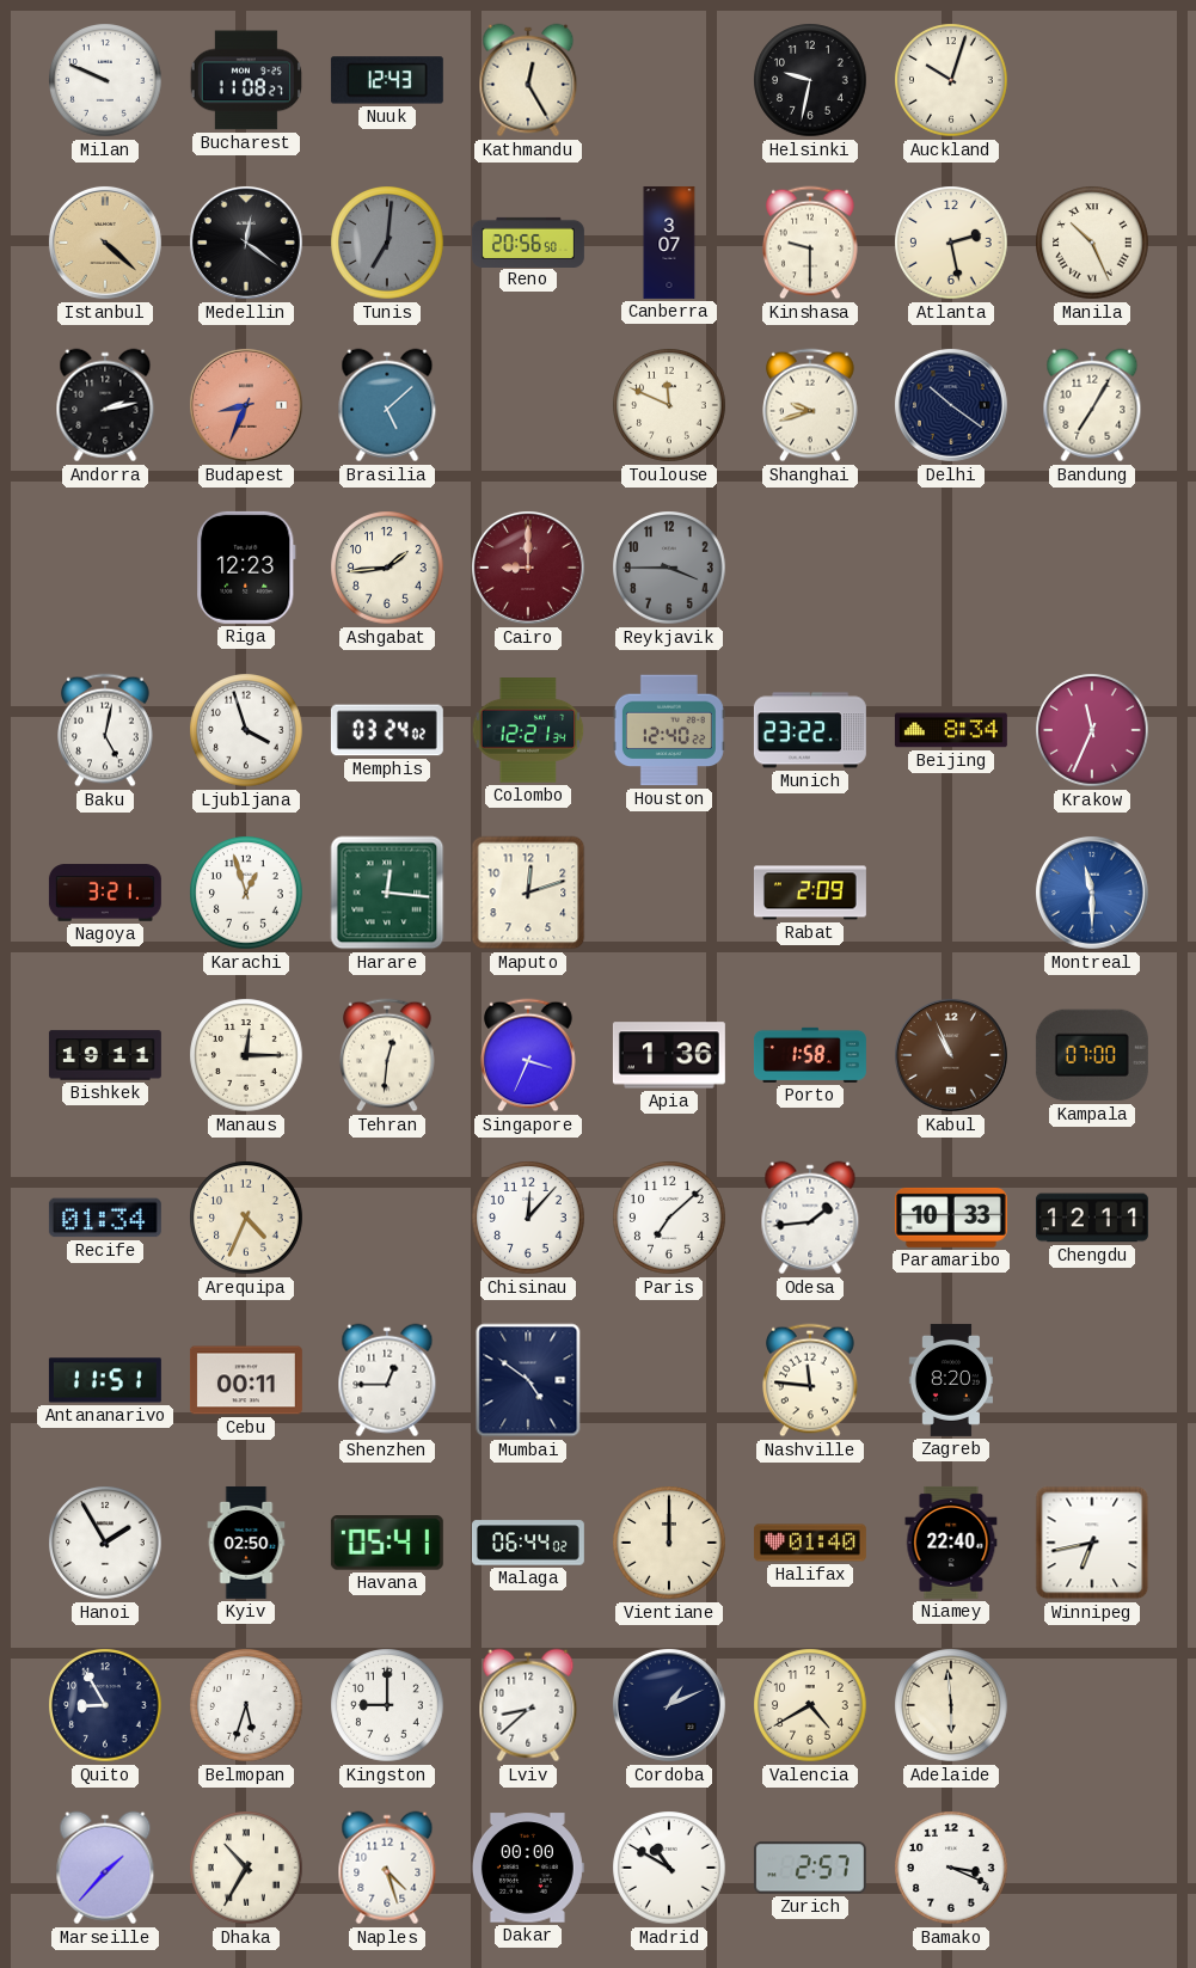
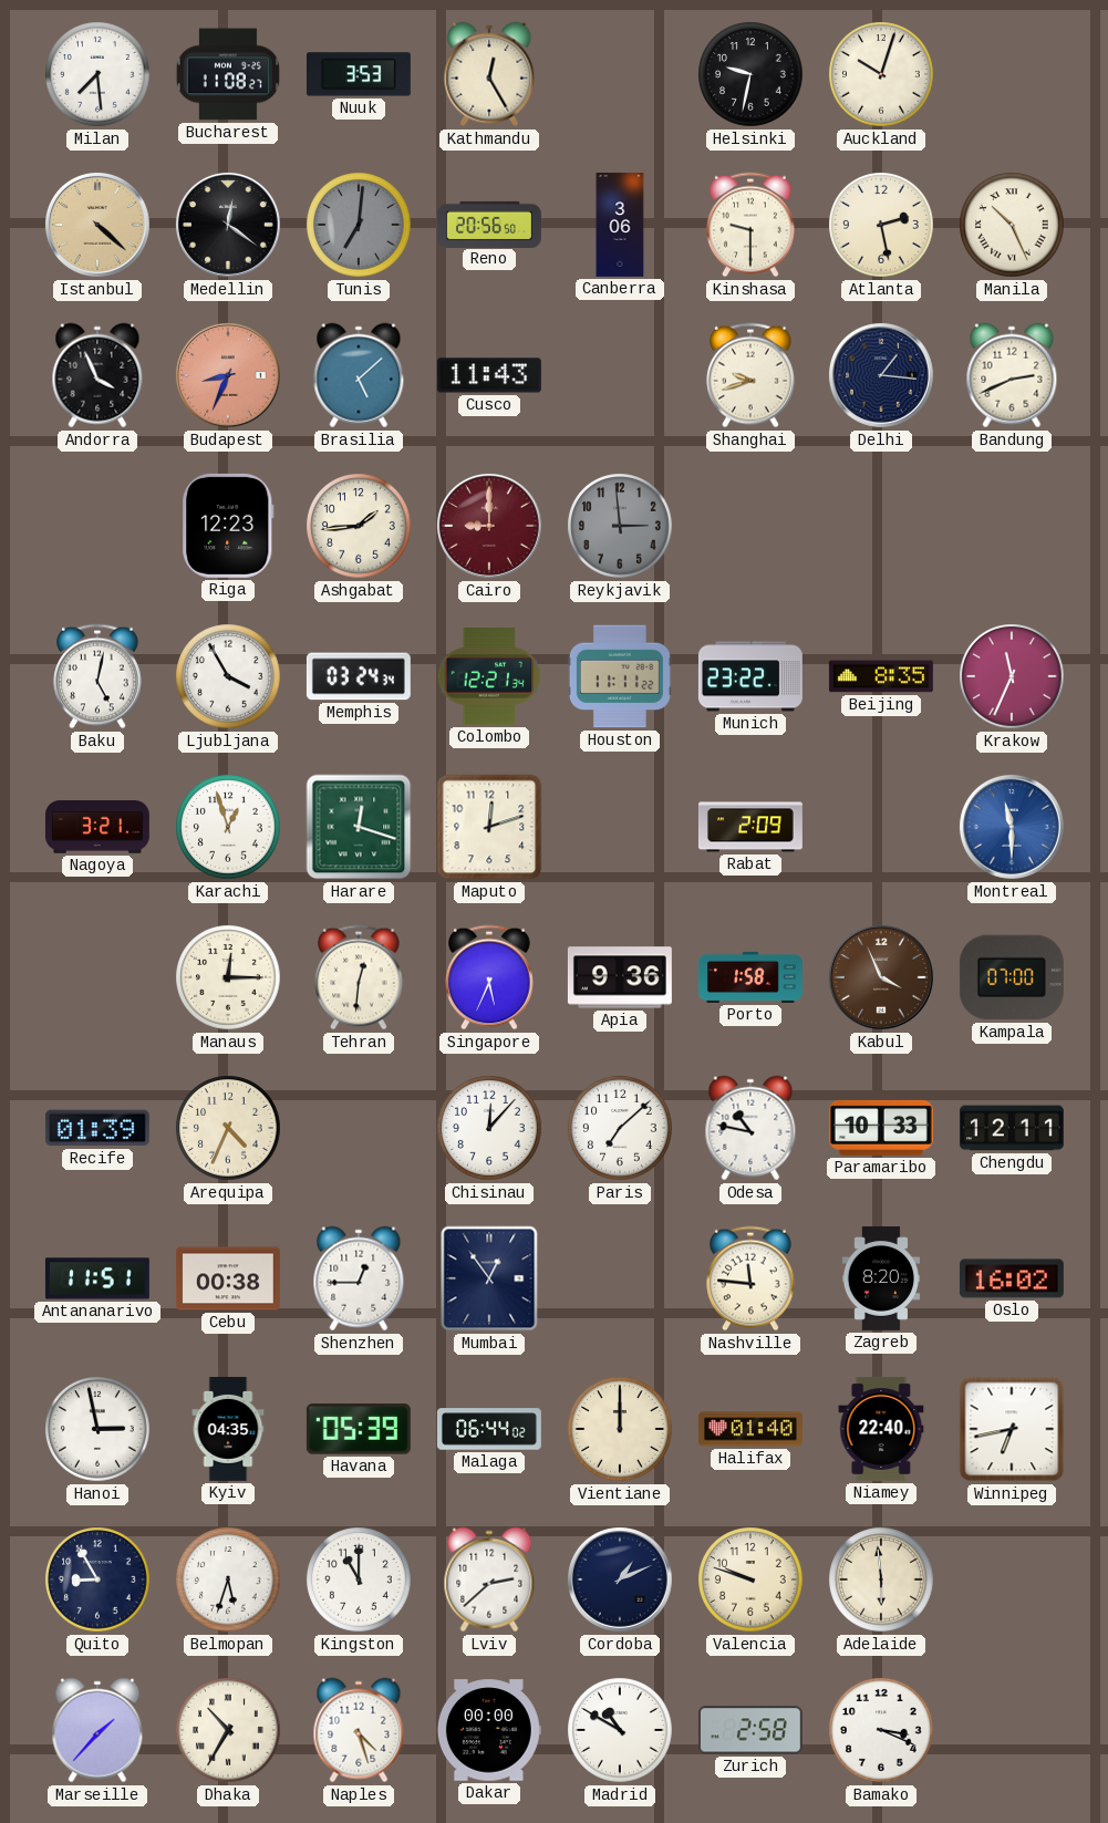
Milan: 9:49 -> 7:29 (97, 74)
Nuuk: 12:43 -> 3:53 (359, 74)
Canberra: 3:07 -> 3:06 (620, 225)
Andorra: 2:13 -> 3:56 (97, 375)
Cusco: none -> 11:43 (489, 375)
Toulouse: 11:49 -> none (669, 405)
Delhi: 10:21 -> 1:16 (881, 375)
Bandung: 7:05 -> 2:41 (1012, 375)
Reykjavik: 3:45 -> 2:59 (620, 526)
Ljubljana: 3:57 -> 3:55 (228, 676)
Memphis: 03:24:02 -> 03:24:34 (359, 676)
Houston: 12:40 -> 11:11 (620, 676)
Beijing: 8:34 -> 8:35 (881, 676)
Harare: 12:16 -> 12:18 (359, 827)
Bishkek: 19:11 -> none (105, 1055)
Singapore: 3:34 -> 5:34 (489, 977)
Apia: 1:36 -> 9:36 (620, 977)
Kabul: 10:56 -> 3:56 (881, 977)
Recife: 01:34 -> 01:39 (97, 1128)
Odesa: 1:44 -> 10:47 (750, 1128)
Cebu: 00:11 -> 00:38 (228, 1278)
Mumbai: 4:51 -> 12:54 (489, 1278)
Oslo: none -> 16:02 (1012, 1278)
Hanoi: 1:55 -> 2:58 (97, 1429)
Kyiv: 02:50 -> 04:35 (228, 1429)
Havana: 05:41 -> 05:39 (359, 1429)
Kingston: 9:00 -> 11:00 (359, 1579)
Lviv: 8:38 -> 2:38 (489, 1579)
Valencia: 4:40 -> 9:48 (750, 1579)
Zurich: 2:57 -> 2:58 (750, 1730)
